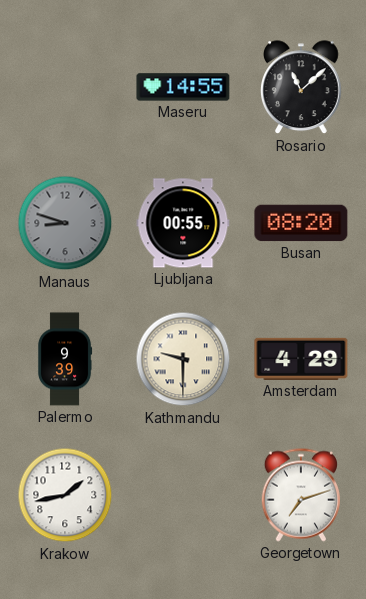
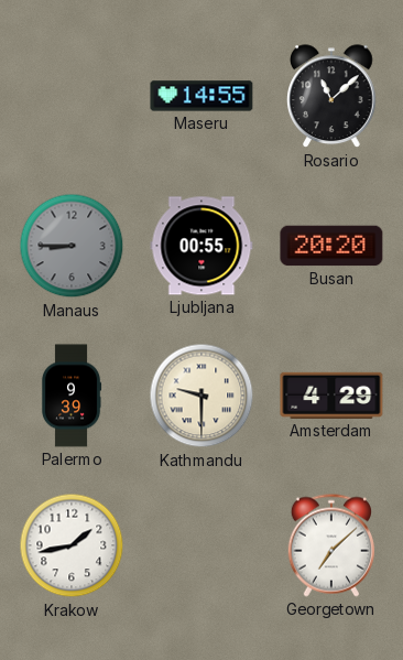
Manaus: 8:48 -> 8:45 (72, 246)
Busan: 08:20 -> 20:20 (331, 246)
Georgetown: 7:12 -> 7:08 (331, 545)
